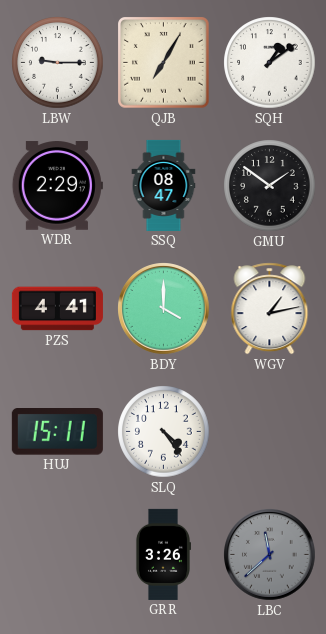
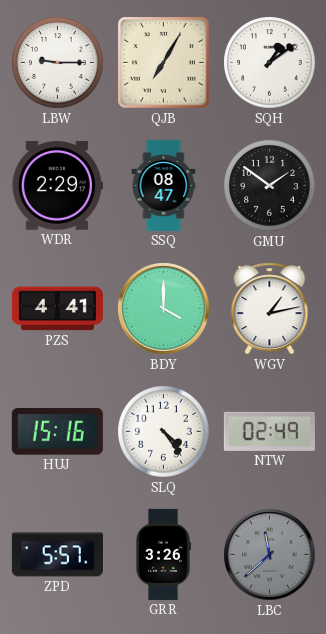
HUJ: 15:11 -> 15:16 (57, 432)
NTW: none -> 02:49 (269, 431)
ZPD: none -> 5:57 (57, 555)
